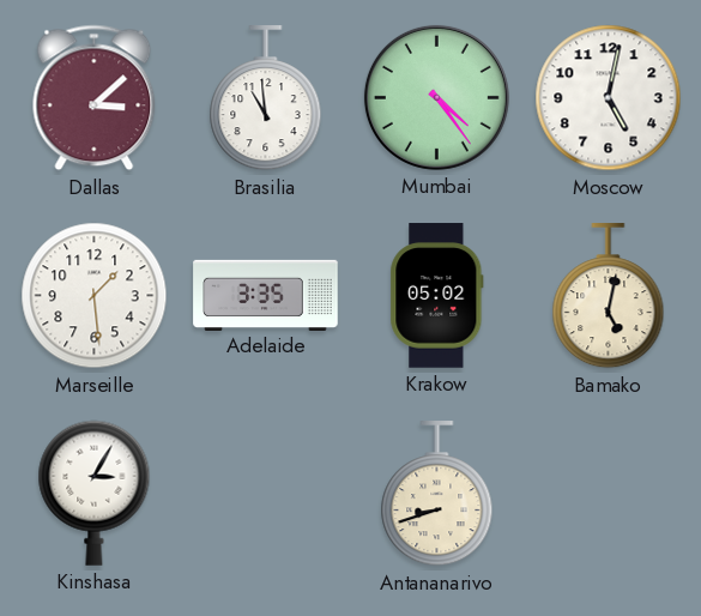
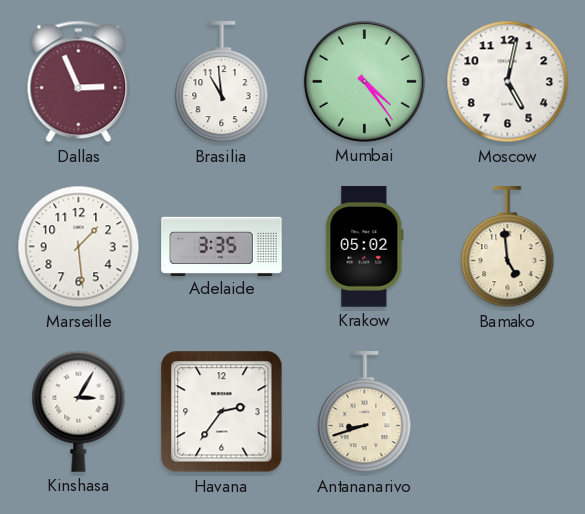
Dallas: 3:08 -> 2:56 (79, 82)
Bamako: 5:02 -> 4:59 (508, 247)
Havana: none -> 2:36 (222, 412)
